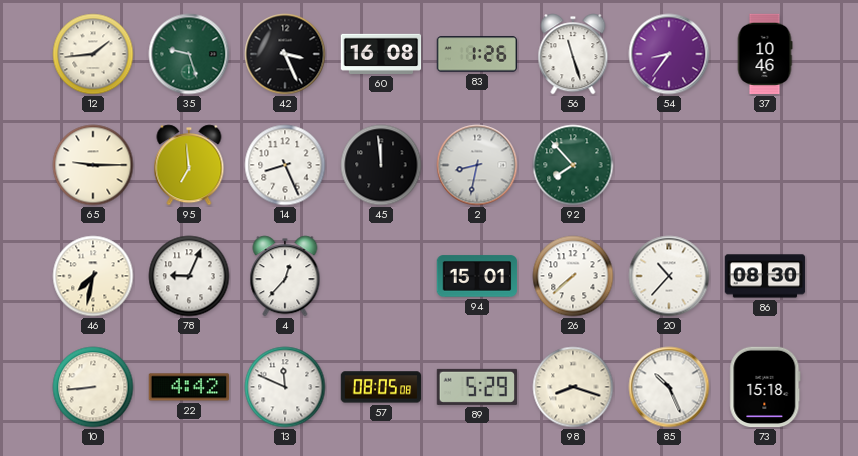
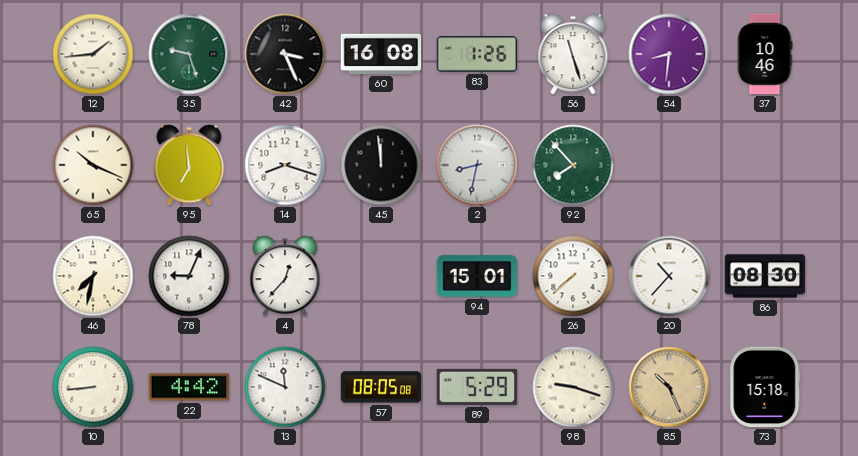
54: 8:36 -> 8:31 (669, 54)
65: 9:15 -> 10:19 (93, 165)
14: 8:26 -> 8:18 (285, 165)
98: 8:18 -> 9:18 (573, 387)
85 dial: white -> champagne (669, 387)
